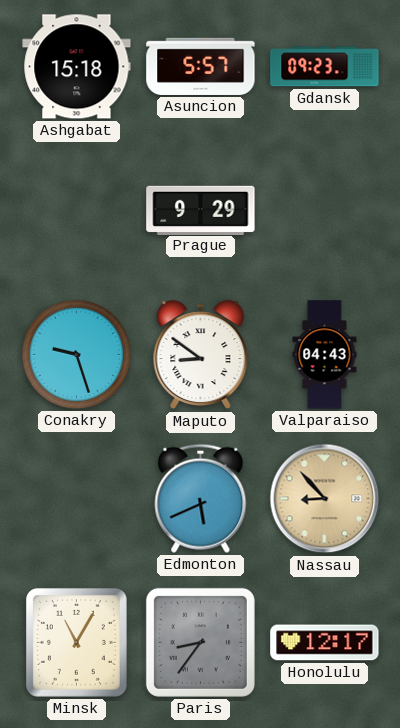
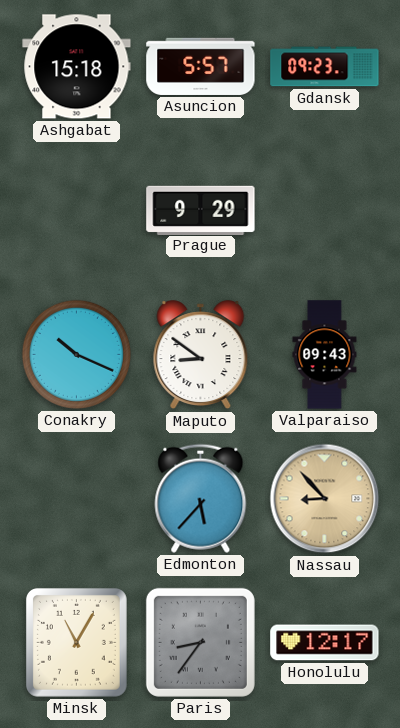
Conakry: 9:27 -> 10:19 (76, 354)
Valparaiso: 04:43 -> 09:43 (325, 355)
Edmonton: 5:41 -> 5:37 (201, 498)
